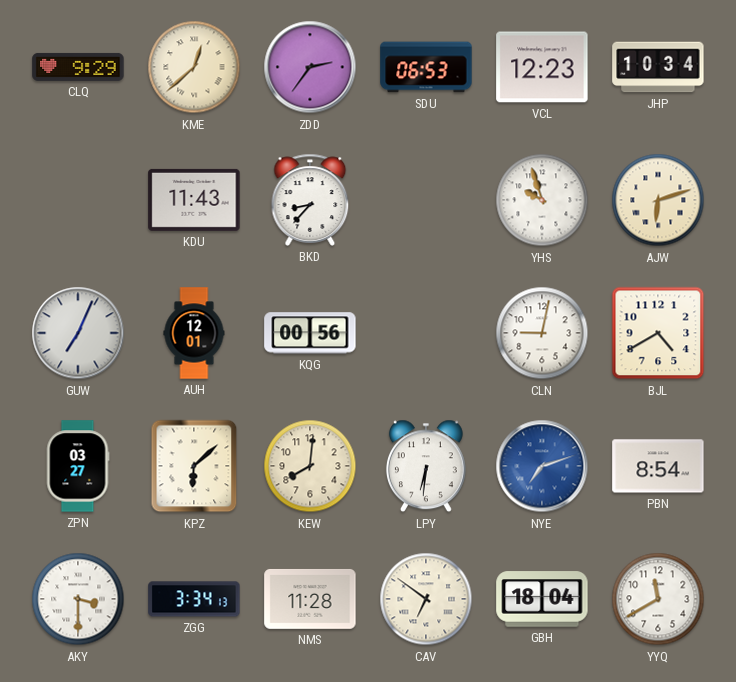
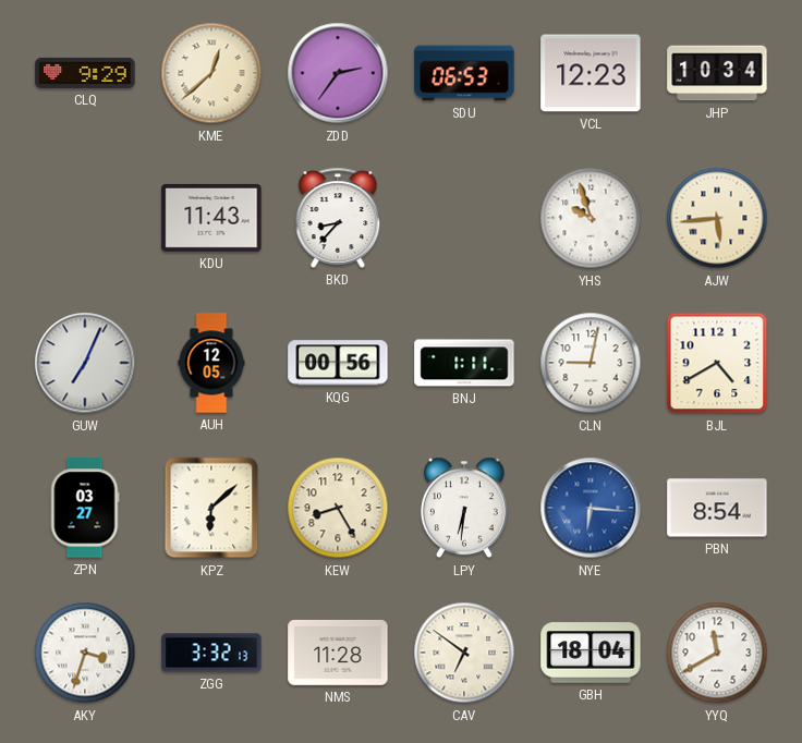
AJW: 6:12 -> 5:44 (717, 218)
AUH: 12:01 -> 12:05 (211, 363)
BNJ: none -> 1:11 (464, 363)
KEW: 8:01 -> 8:25 (338, 508)
NYE: 7:12 -> 6:16 (591, 508)
AKY: 3:30 -> 3:33 (85, 653)
ZGG: 3:34 -> 3:32 (211, 653)
